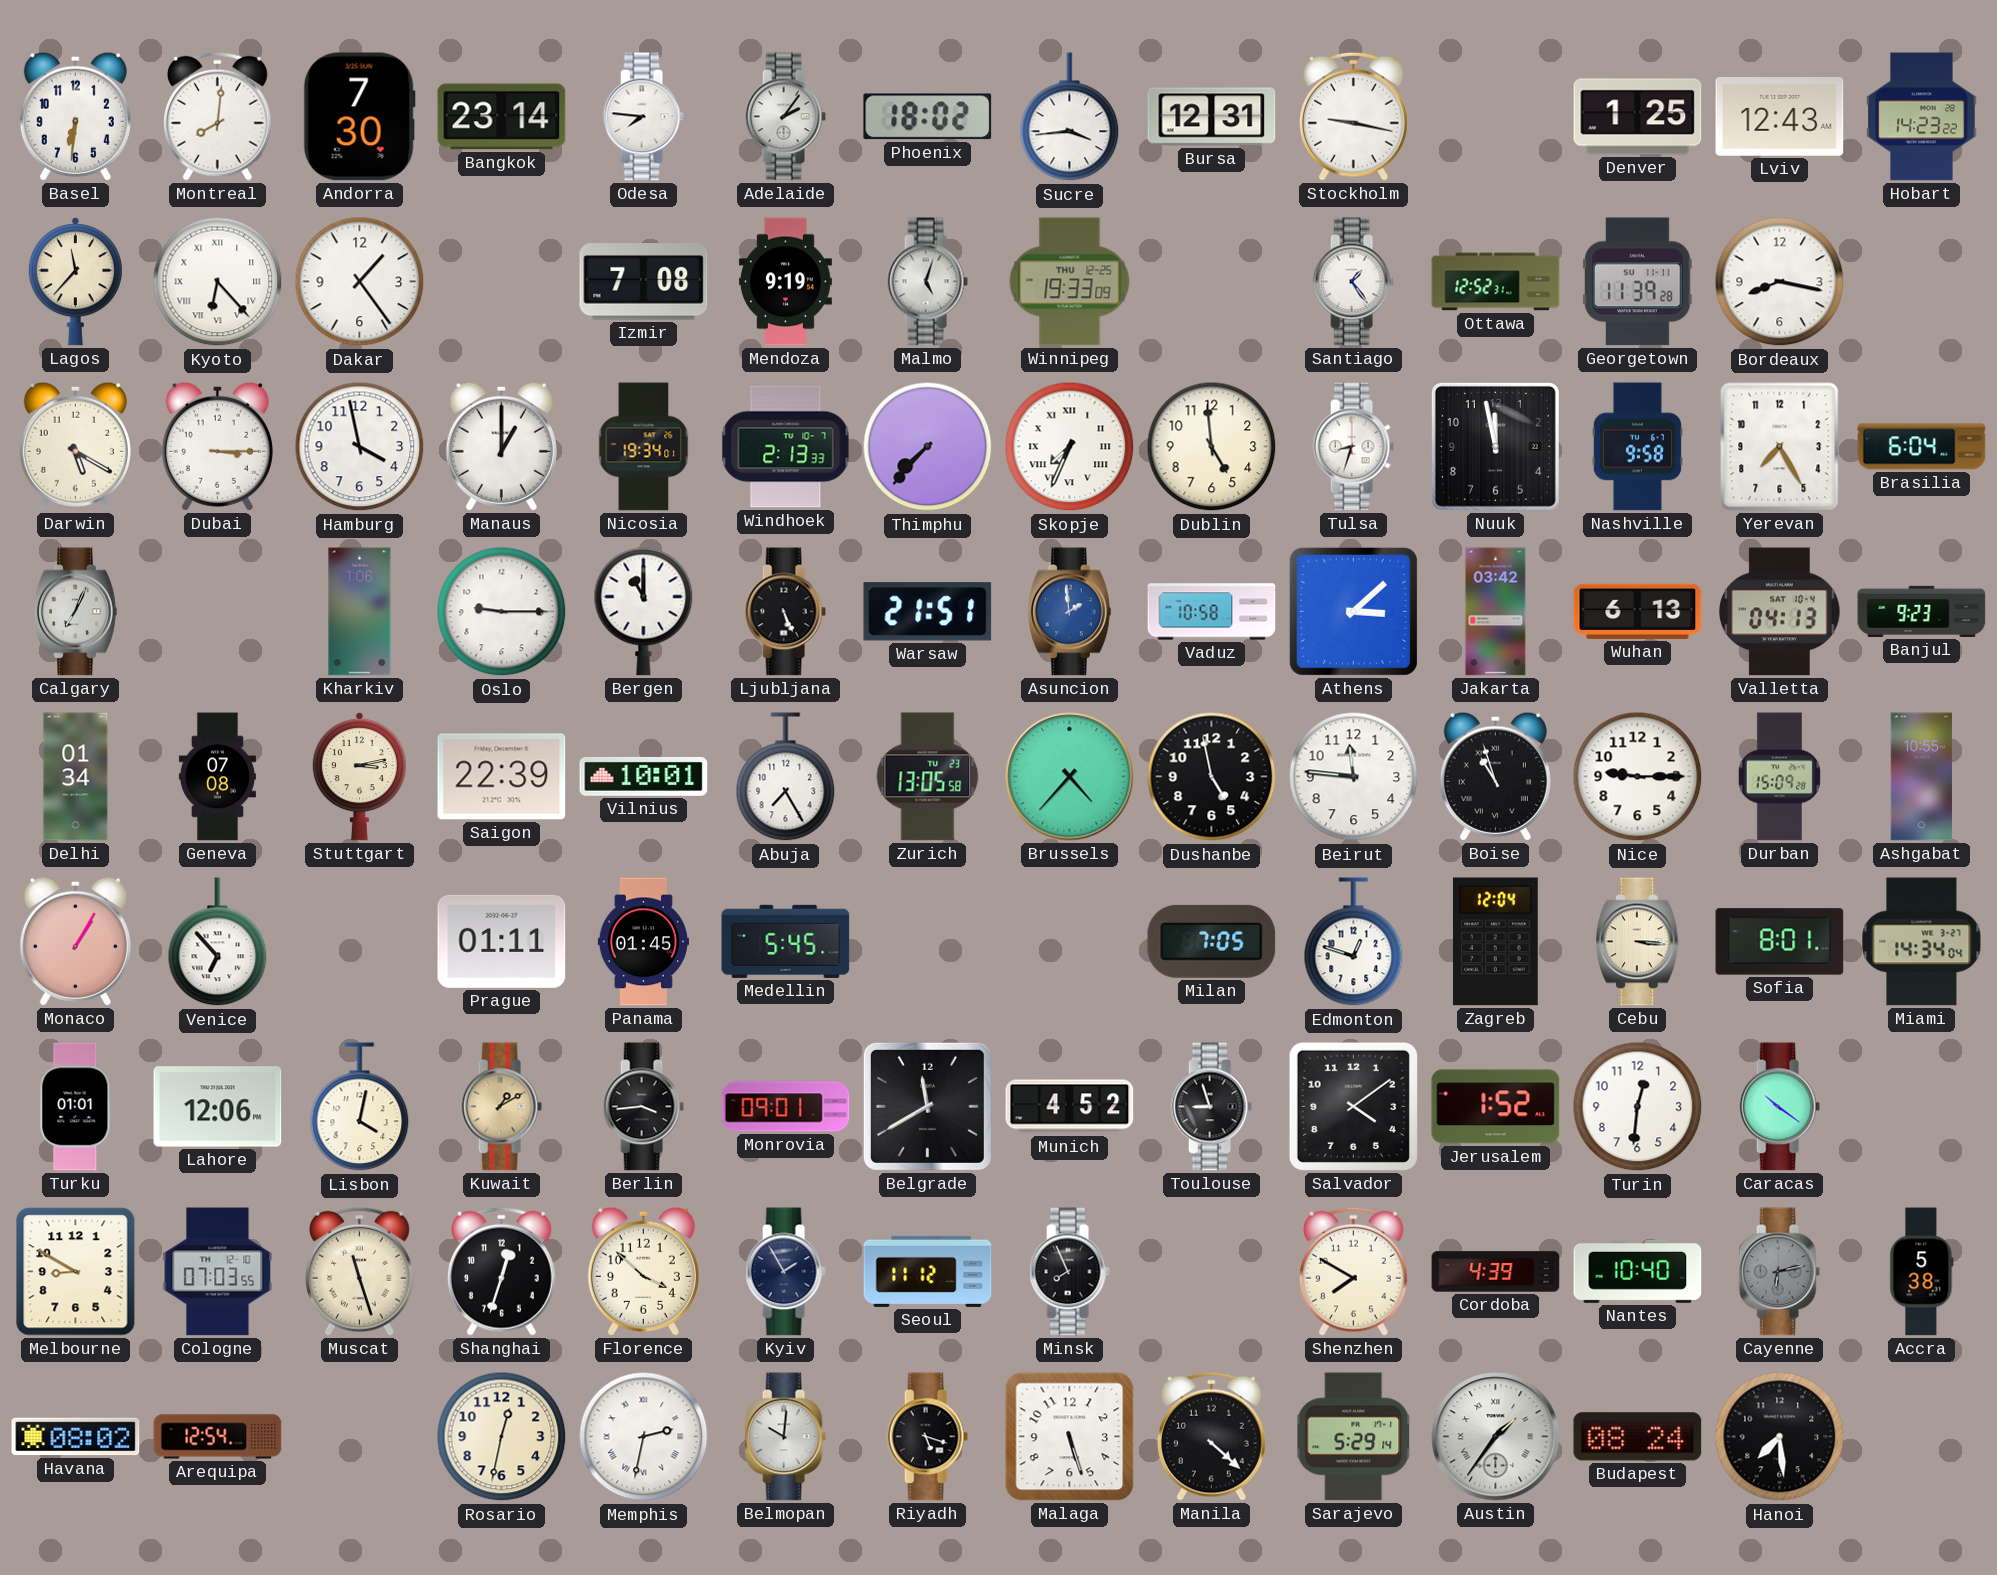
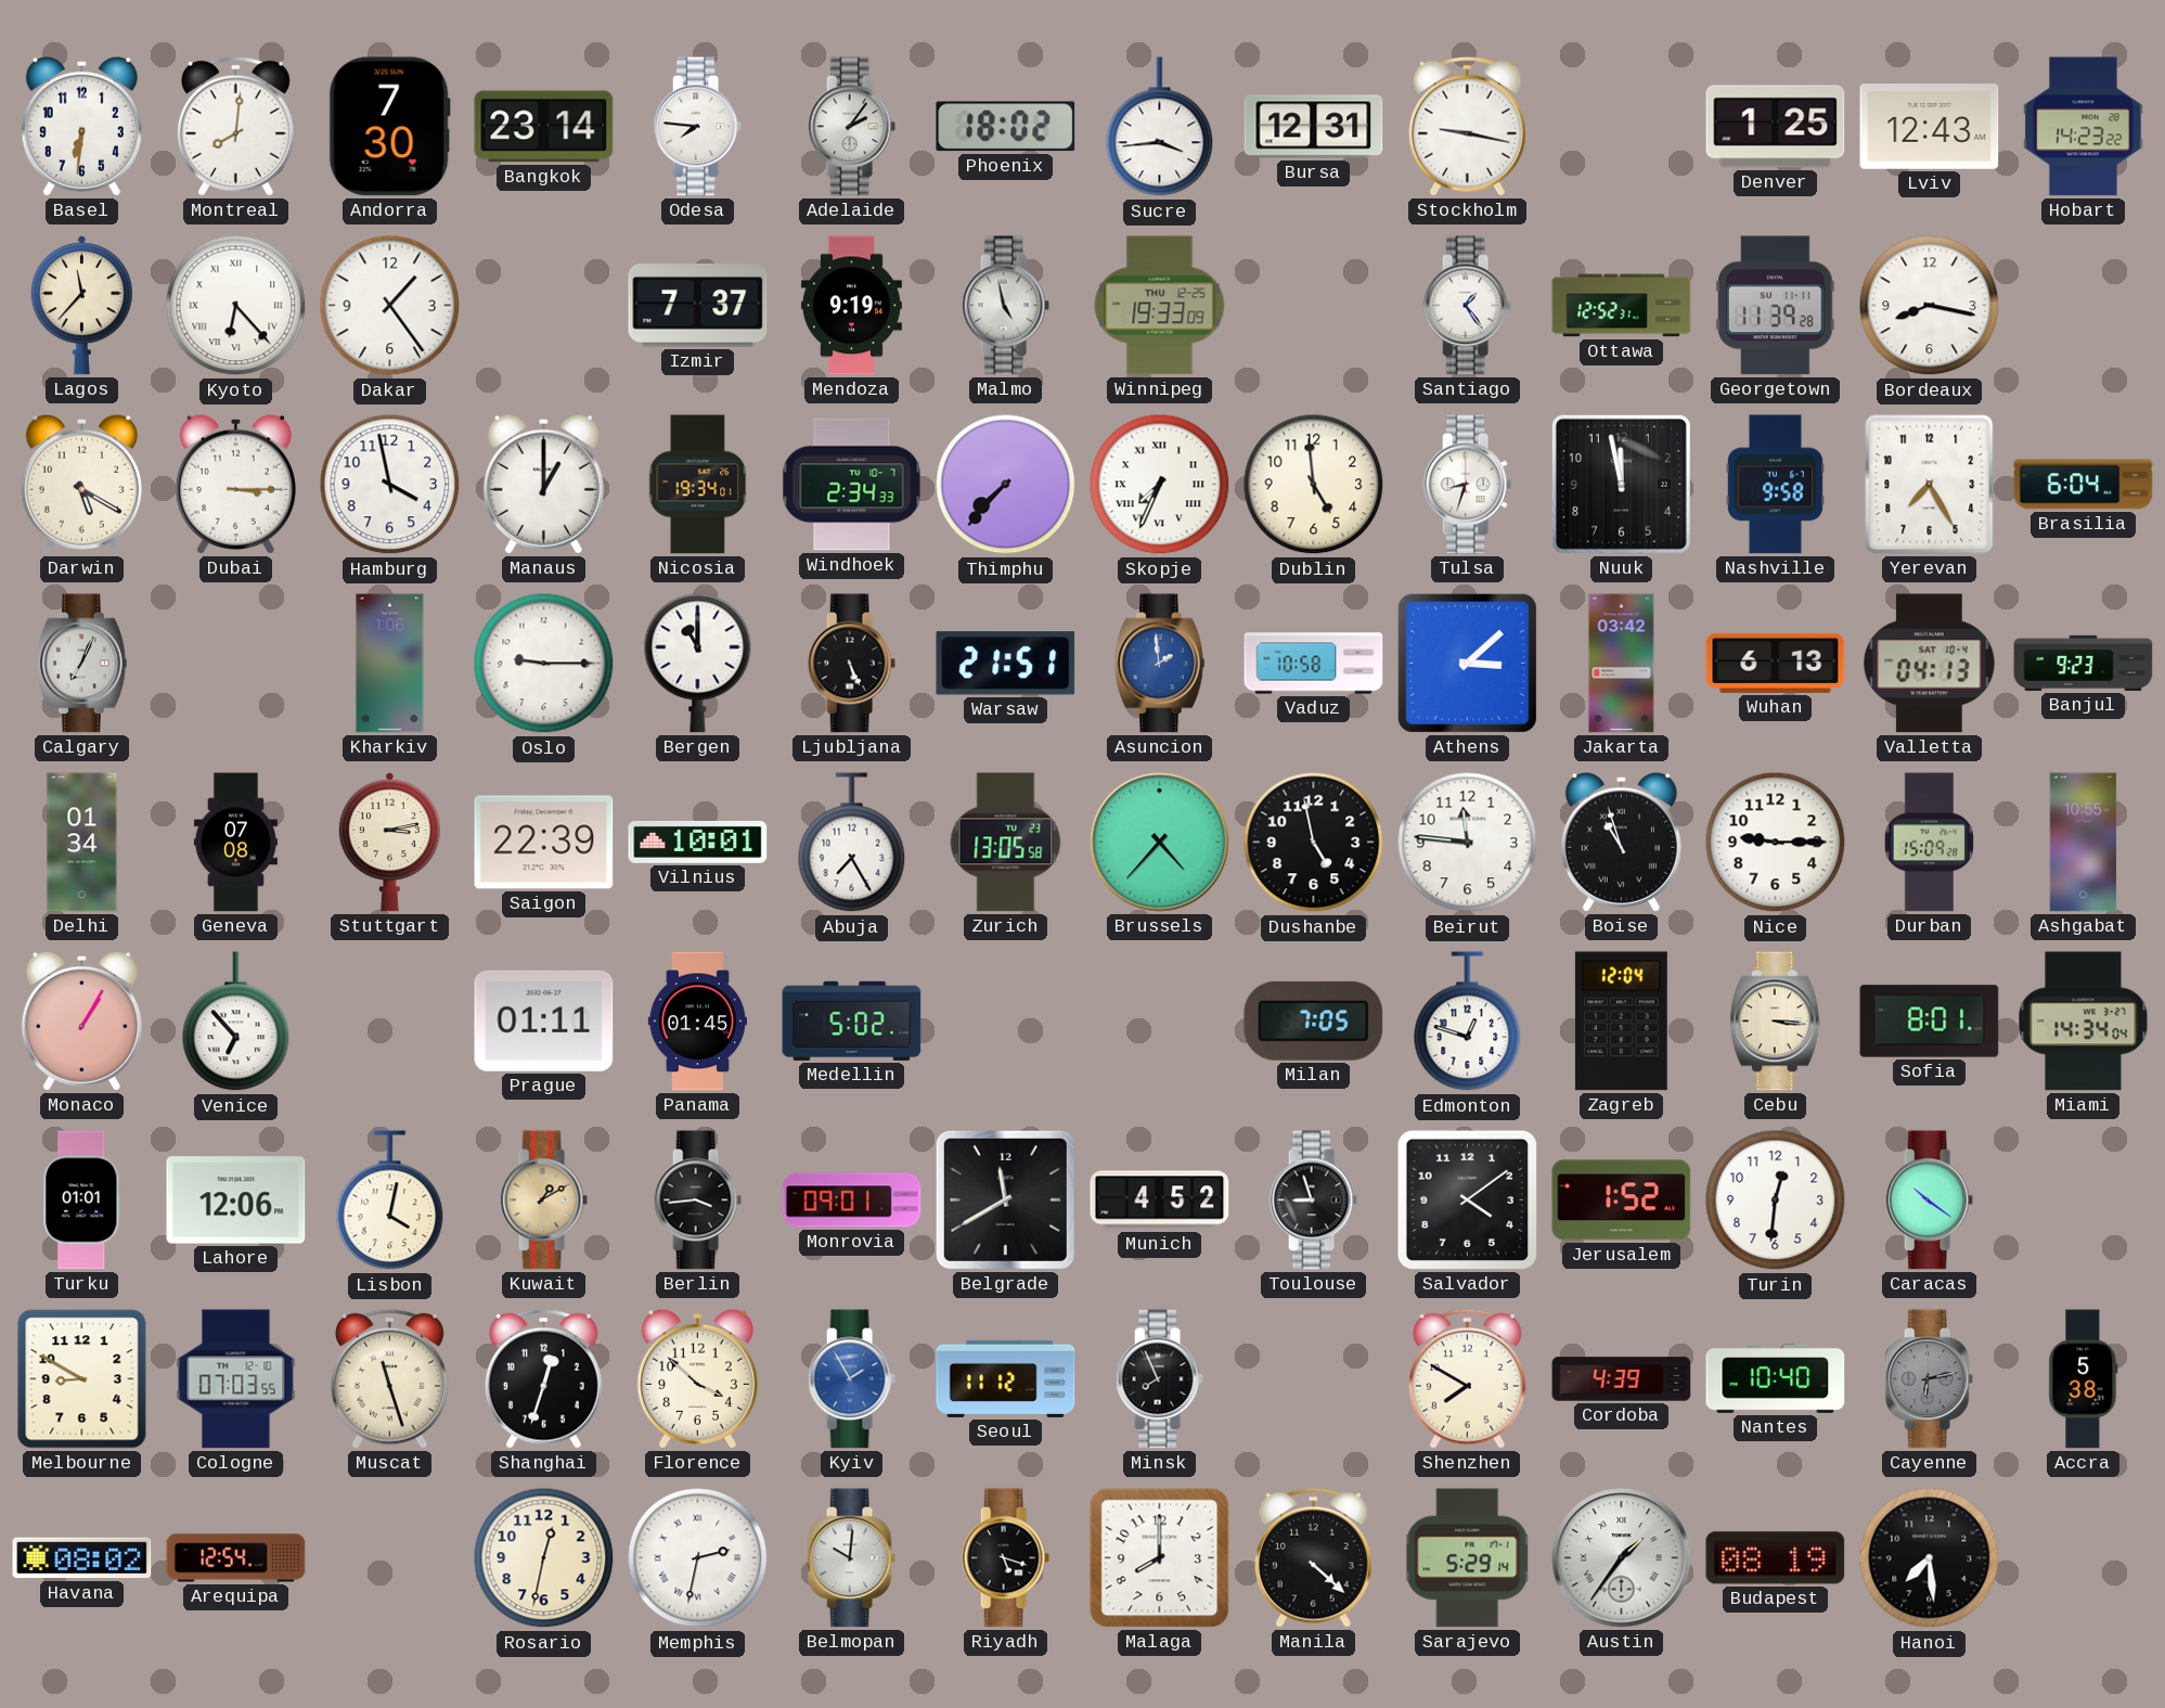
Izmir: 7:08 -> 7:37 (698, 306)
Malmo: 5:03 -> 4:58 (1005, 306)
Windhoek: 2:13 -> 2:34 (852, 485)
Medellin: 5:45 -> 5:02 (852, 1020)
Kyiv dial: navy -> blue (851, 1379)
Malaga: 5:27 -> 8:00 (1160, 1558)
Budapest: 08:24 -> 08:19 (1776, 1558)
